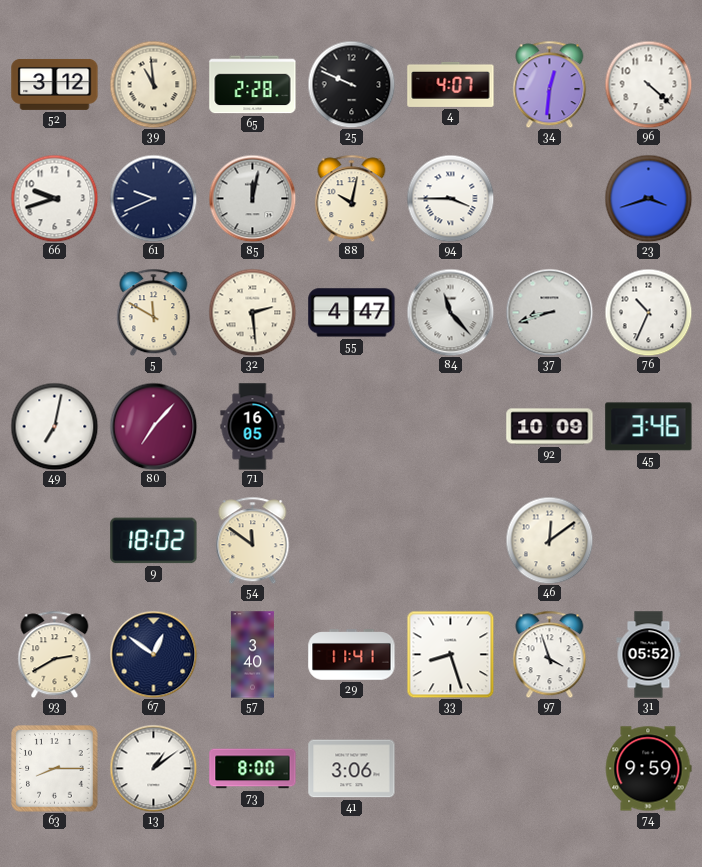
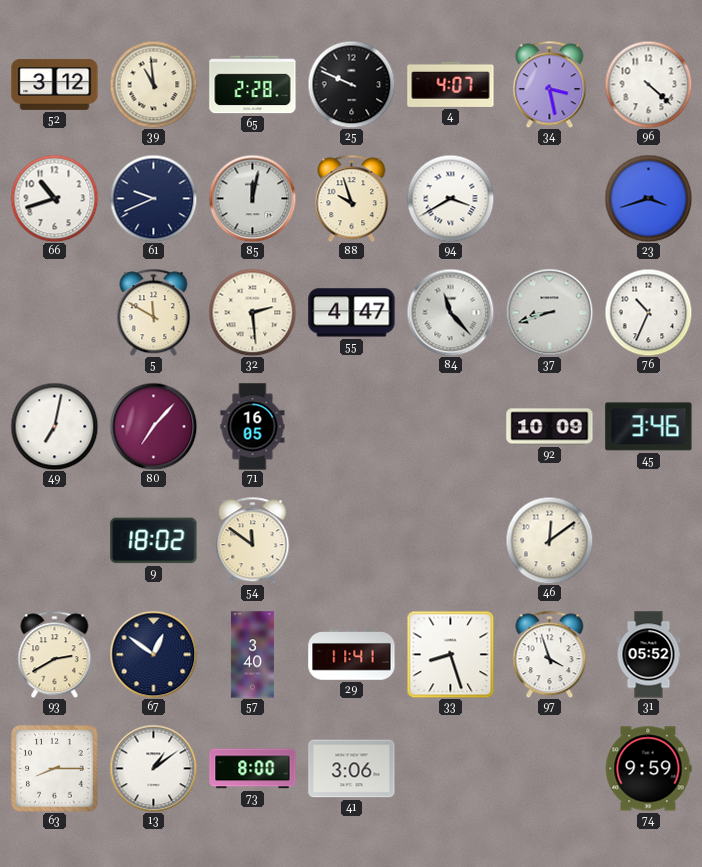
34: 12:31 -> 3:28 (550, 84)
66: 9:42 -> 10:42 (54, 198)
88: 10:02 -> 9:57 (352, 198)
94: 3:45 -> 3:40 (450, 198)
